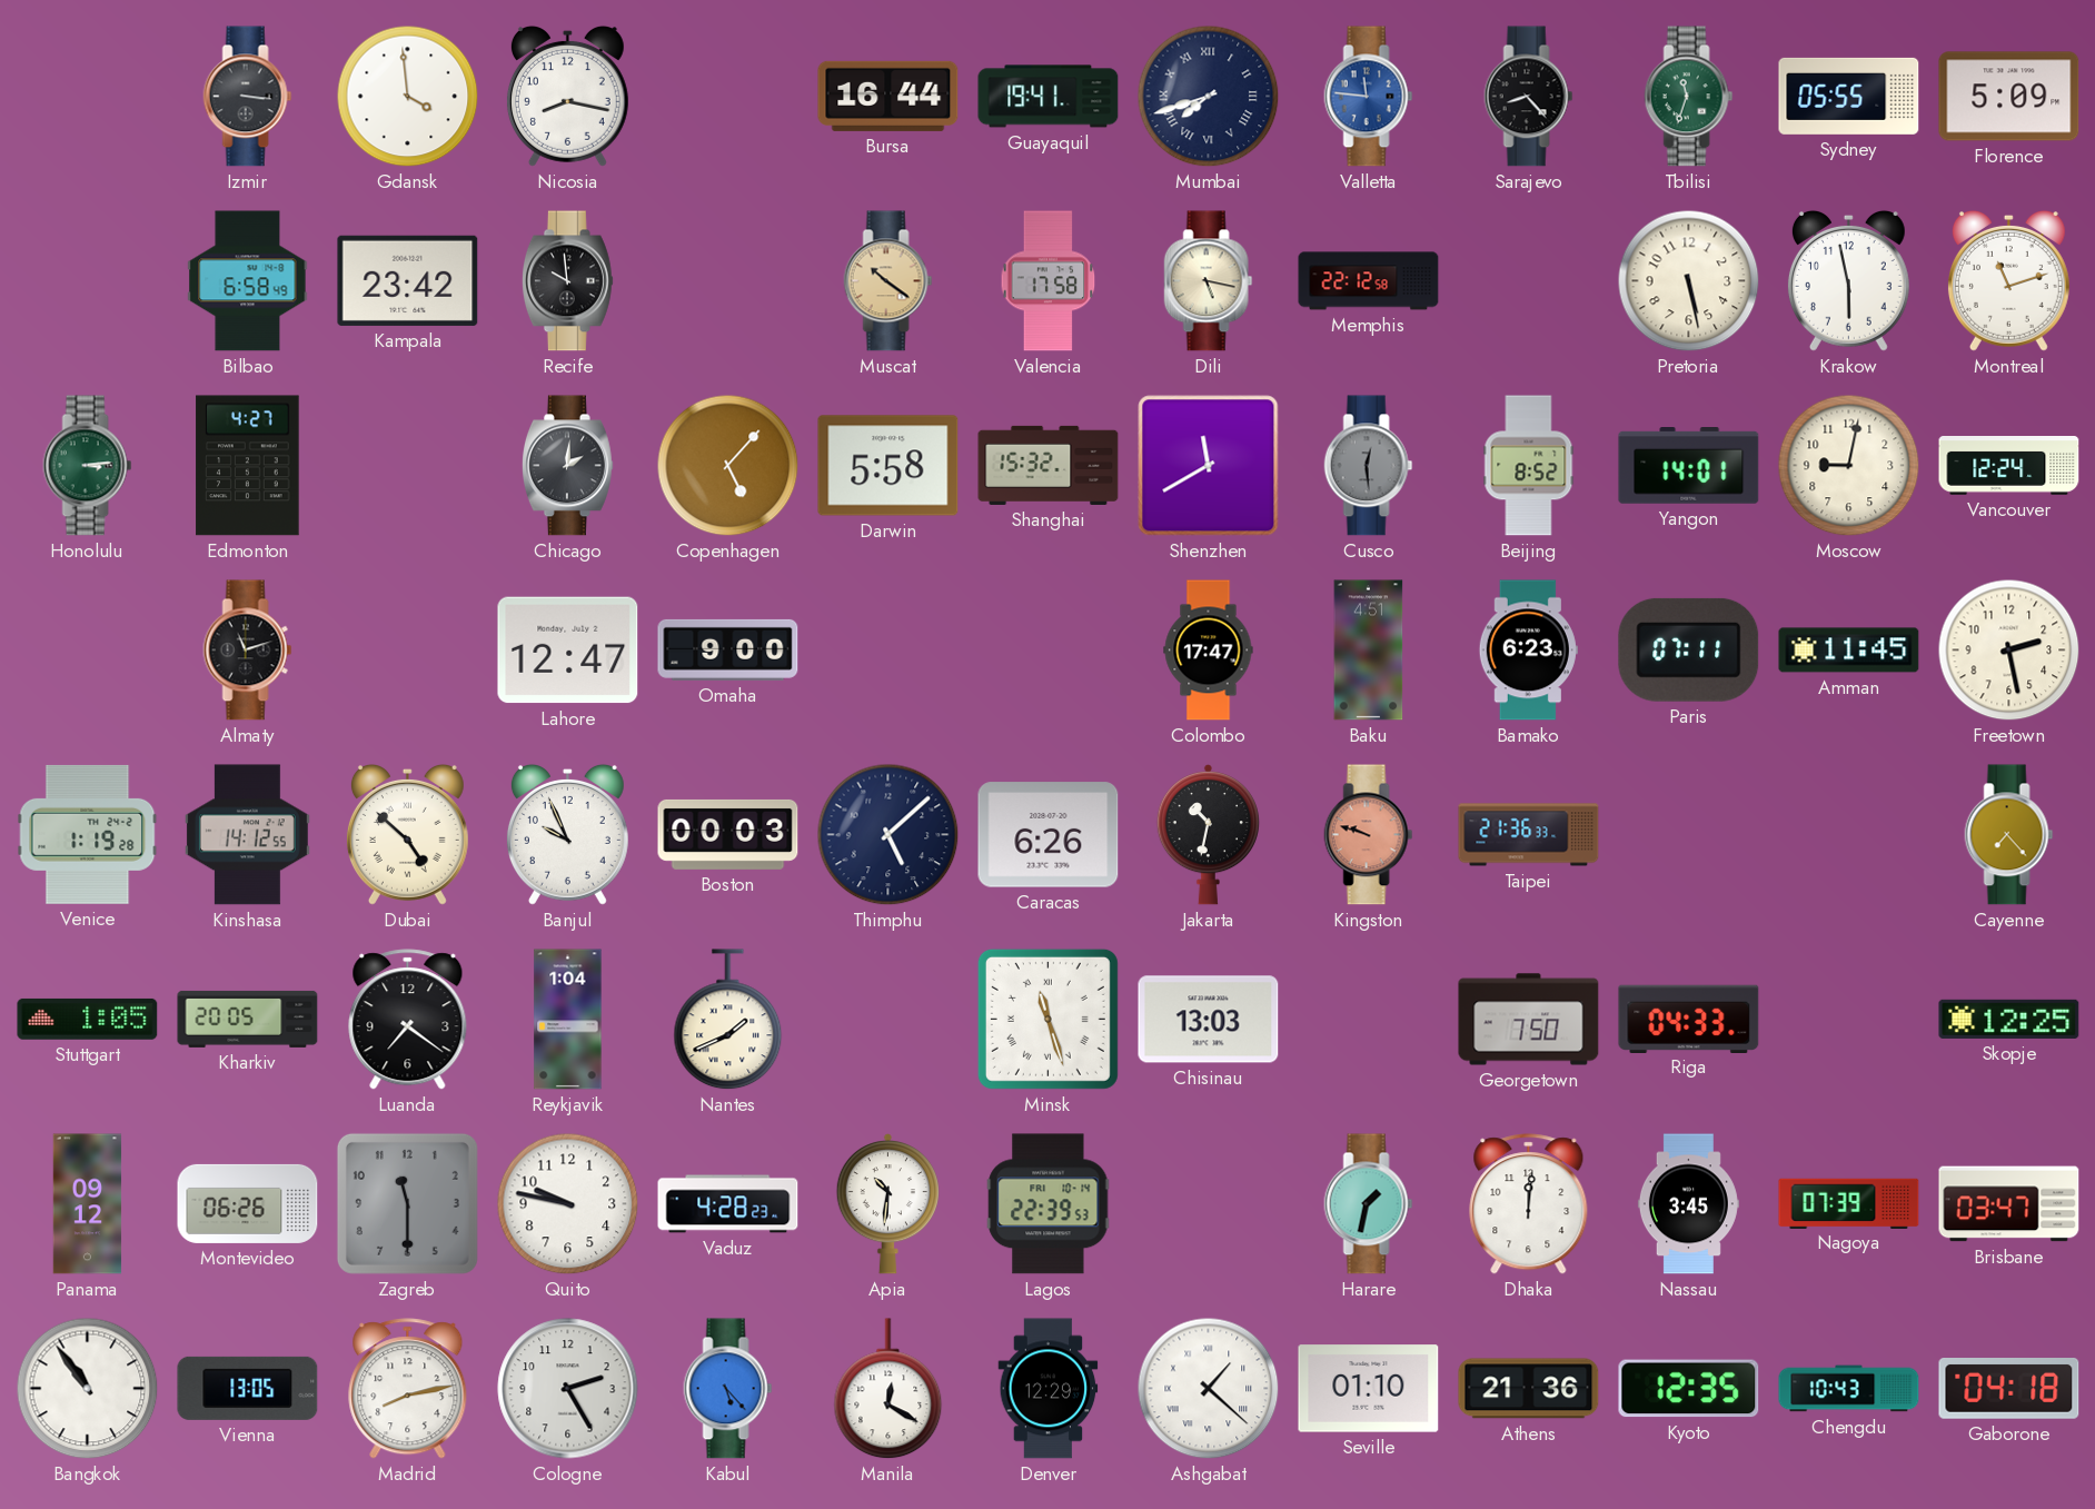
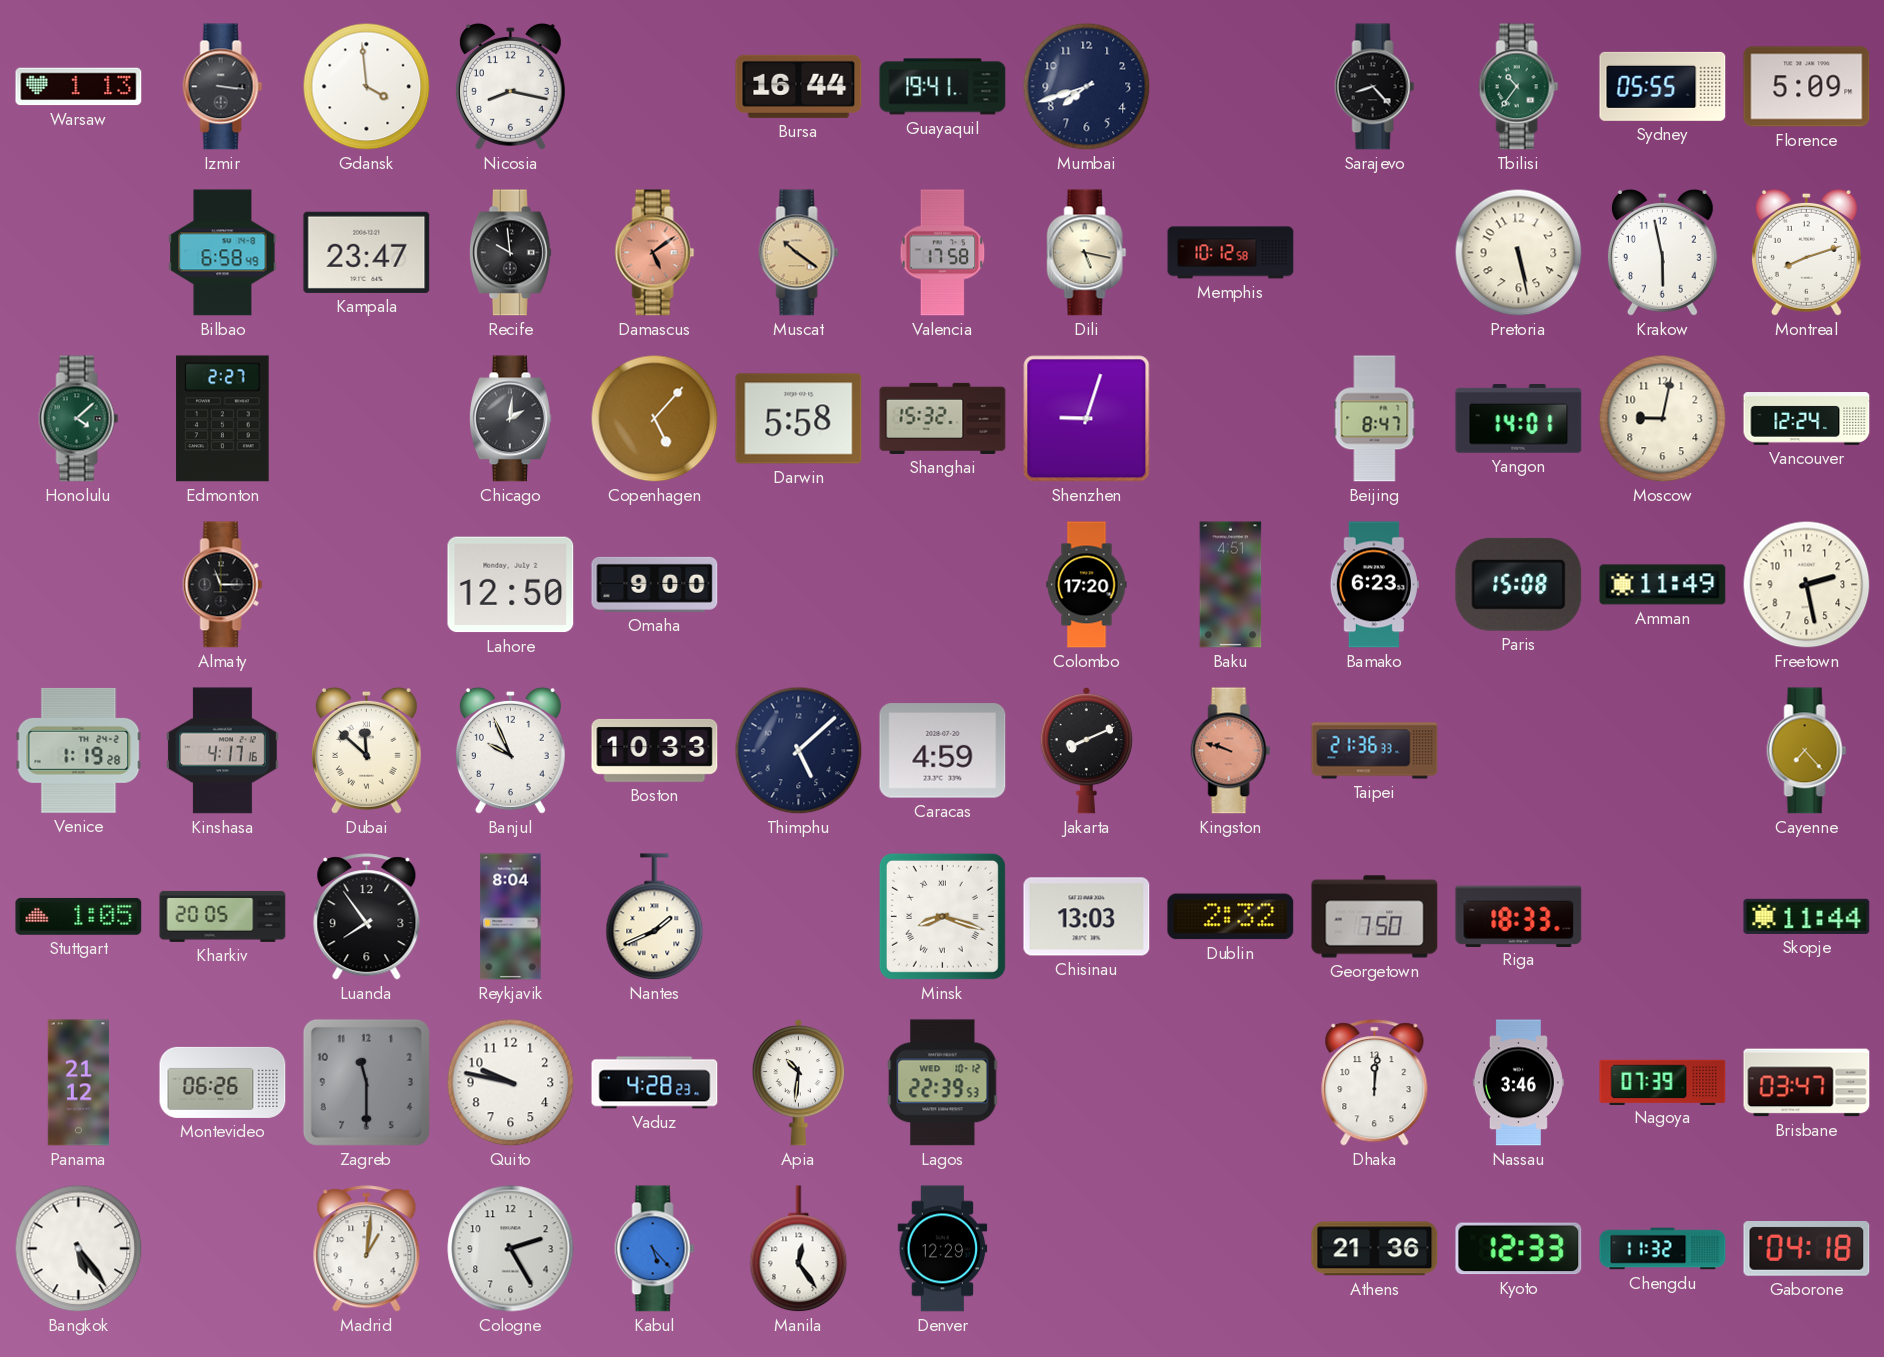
Warsaw: none -> 1:13 (79, 87)
Mumbai numerals: Roman -> Arabic (1087, 87)
Valletta: 11:46 -> none (1369, 97)
Tbilisi: 11:33 -> 10:36 (1519, 87)
Kampala: 23:42 -> 23:47 (367, 252)
Damascus: none -> 5:09 (655, 253)
Memphis: 22:12 -> 10:12 (1231, 253)
Montreal: 11:12 -> 8:12 (1806, 252)
Honolulu: 3:14 -> 4:08 (79, 419)
Edmonton: 4:27 -> 2:27 (223, 419)
Shenzhen: 11:40 -> 9:03 (1087, 419)
Cusco: 12:29 -> none (1369, 466)
Beijing: 8:52 -> 8:47 (1375, 419)
Almaty: 11:12 -> 11:15 (223, 585)
Lahore: 12:47 -> 12:50 (511, 585)
Colombo: 17:47 -> 17:20 (1087, 585)
Paris: 07:11 -> 15:08 (1519, 584)
Amman: 11:45 -> 11:49 (1663, 585)
Kinshasa: 14:12 -> 4:17 (222, 751)
Dubai: 4:52 -> 11:52 (366, 750)
Boston: 00:03 -> 10:33 (655, 750)
Caracas: 6:26 -> 4:59 (943, 751)
Jakarta: 10:32 -> 8:11 (1086, 751)
Luanda: 7:21 -> 7:54 (367, 917)
Reykjavik: 1:04 -> 8:04 (511, 917)
Minsk: 11:27 -> 8:18 (942, 916)
Dublin: none -> 2:32 (1231, 917)
Riga: 04:33 -> 18:33 (1519, 916)
Skopje: 12:25 -> 11:44 (1807, 916)
Panama: 09:12 -> 21:12 (79, 1083)
Lagos date: FRI 10-14 -> WED 10-12 (943, 1083)
Harare: 1:32 -> none (1369, 1204)
Nassau: 3:45 -> 3:46 (1518, 1083)
Bangkok: 10:54 -> 5:24 (79, 1249)
Vienna: 13:05 -> none (248, 1388)
Madrid: 8:13 -> 1:01 (367, 1249)
Manila: 12:20 -> 12:24 (799, 1249)
Ashgabat: 1:22 -> none (1209, 1389)
Seville: 01:10 -> none (1369, 1389)
Kyoto: 12:35 -> 12:33 (1519, 1249)
Chengdu: 10:43 -> 11:32 (1663, 1249)
